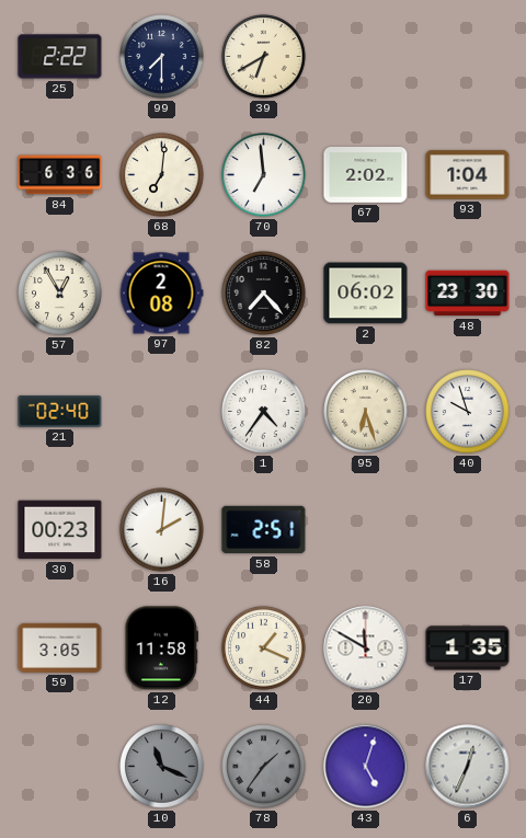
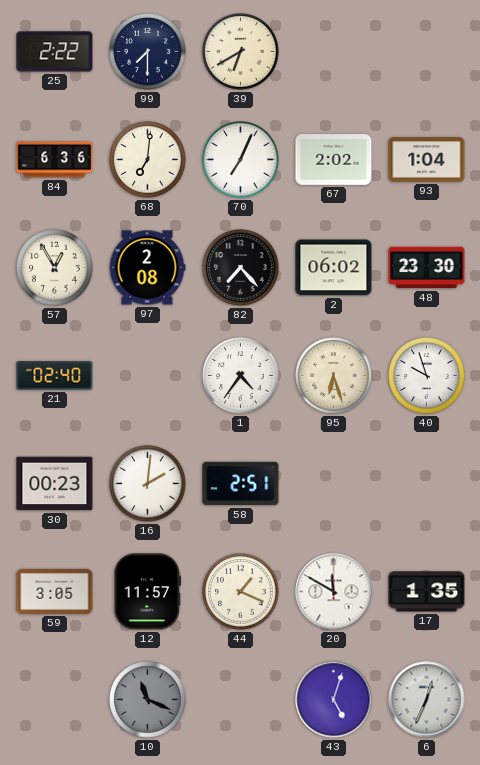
70: 6:59 -> 7:04 (241, 160)
12: 11:58 -> 11:57 (147, 592)
78: 1:36 -> none (264, 767)
